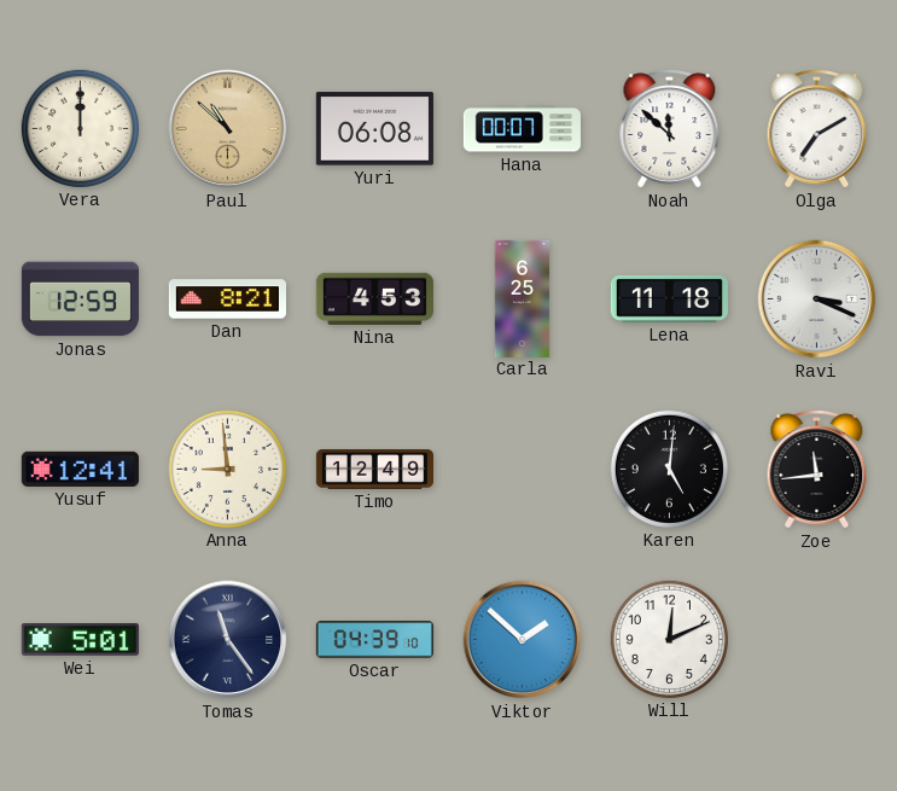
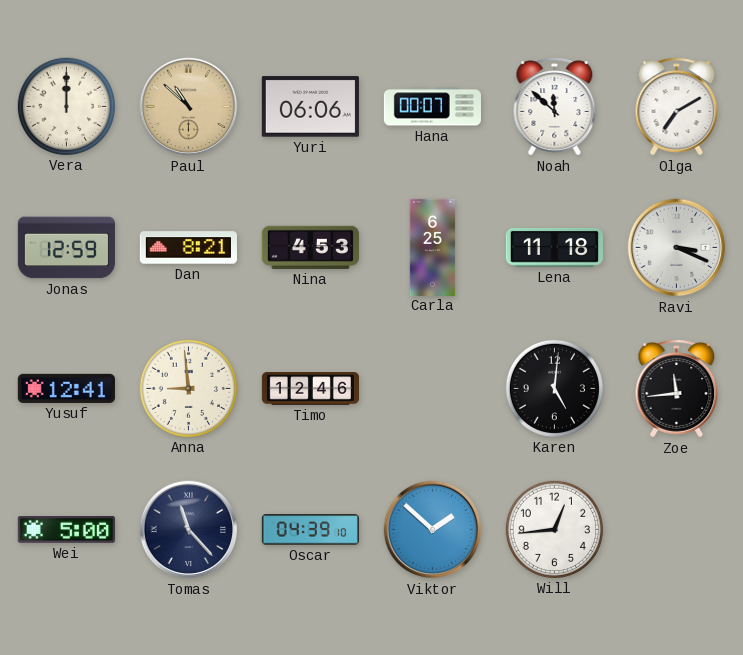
Yuri: 06:08 -> 06:06 (310, 107)
Timo: 12:49 -> 12:46 (310, 389)
Wei: 5:01 -> 5:00 (66, 530)
Tomas: 11:24 -> 11:23 (189, 530)
Will: 12:11 -> 12:44 (554, 529)
